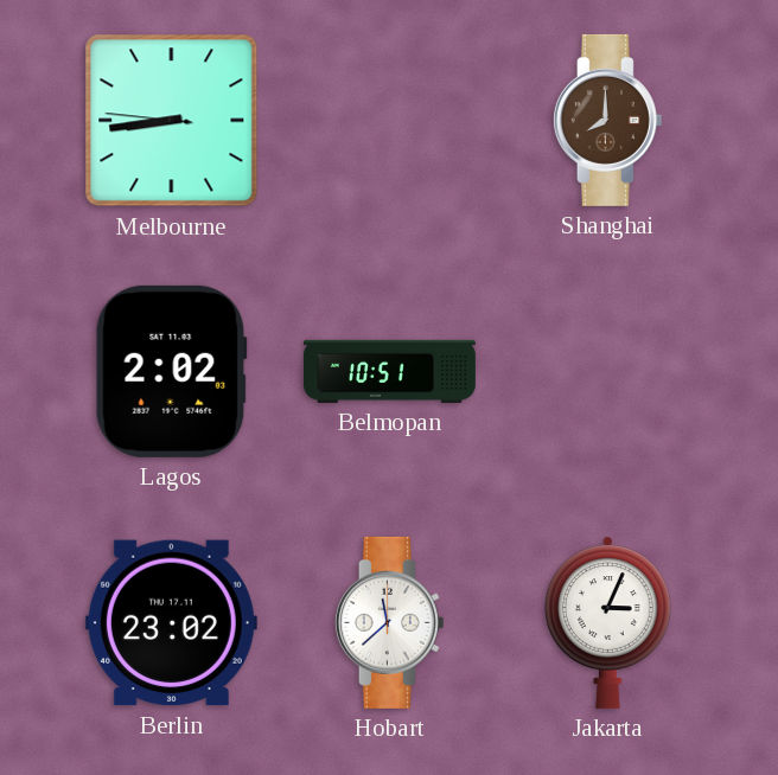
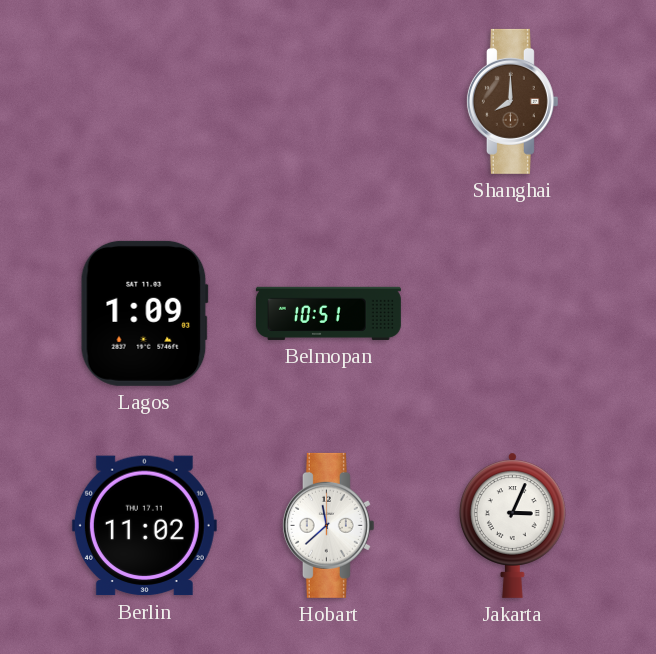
Melbourne: 8:43 -> none (172, 121)
Lagos: 2:02 -> 1:09 (144, 313)
Berlin: 23:02 -> 11:02 (144, 526)
